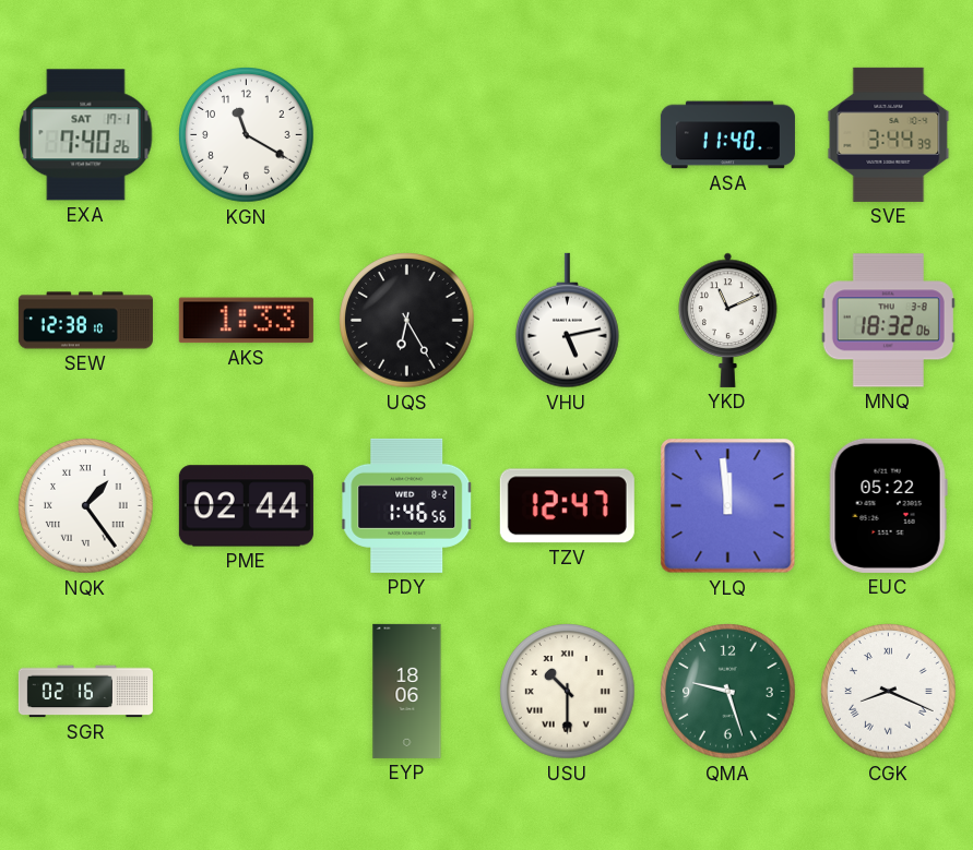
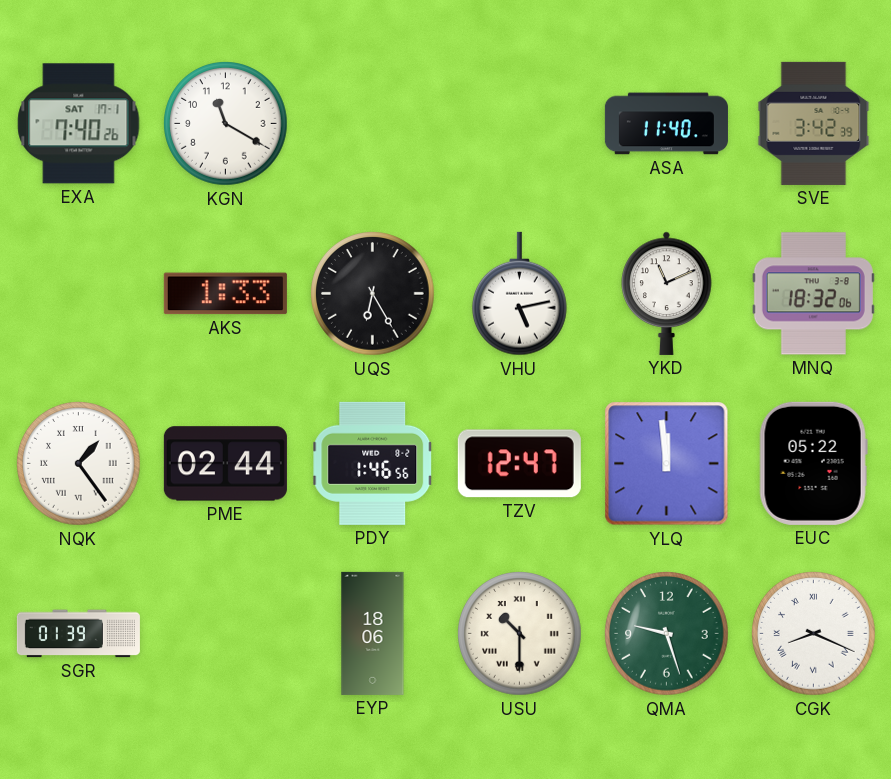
SVE: 3:44 -> 3:42 (814, 123)
SEW: 12:38 -> none (85, 321)
SGR: 02:16 -> 01:39 (78, 634)
